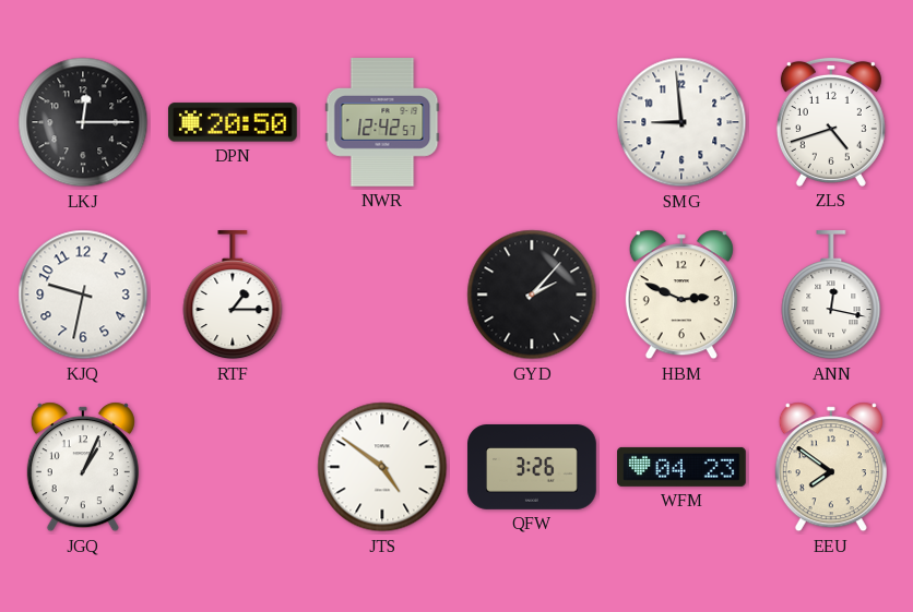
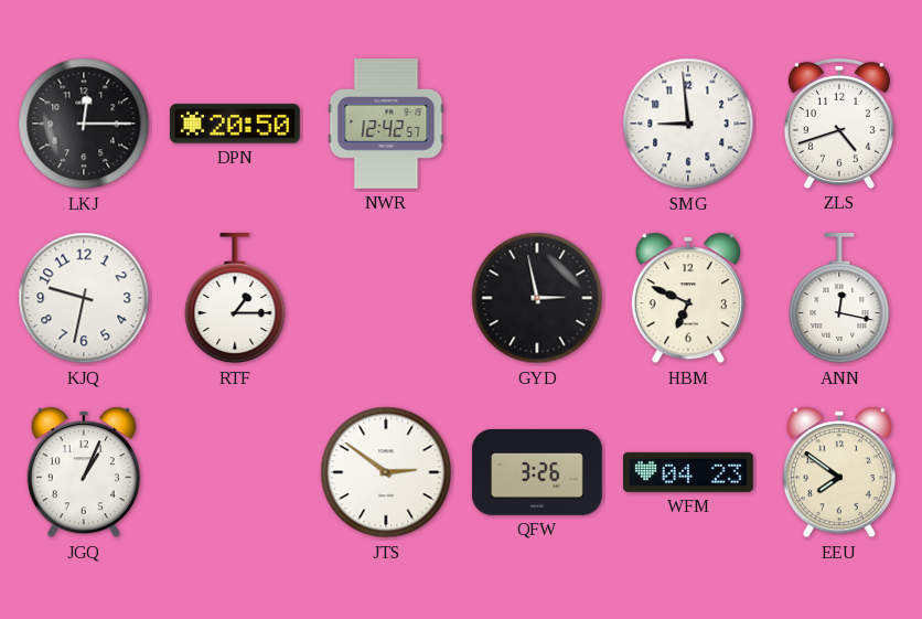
GYD: 2:07 -> 2:58 (537, 298)
HBM: 2:49 -> 6:49 (688, 298)
JTS: 4:51 -> 2:51 (386, 472)
